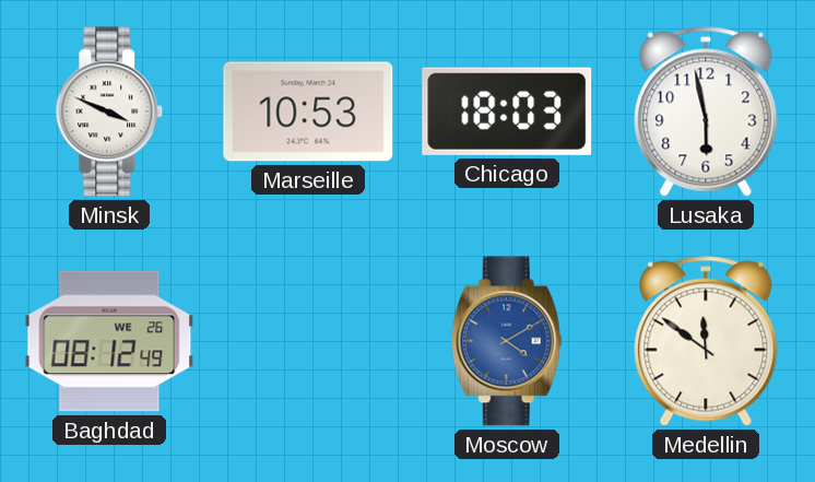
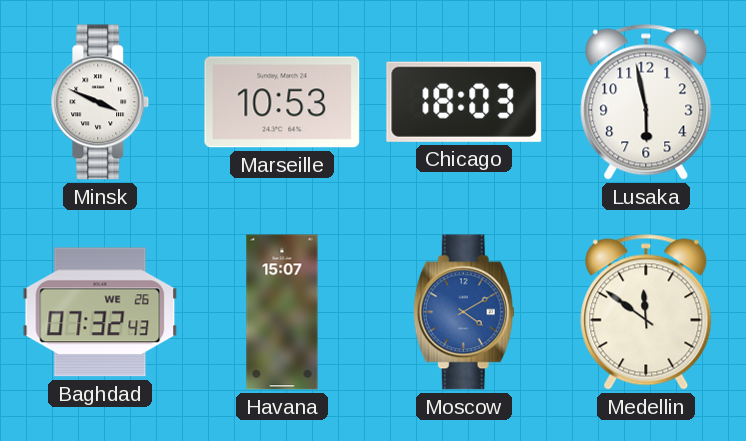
Baghdad: 08:12 -> 07:32 (100, 312)
Havana: none -> 15:07 (282, 312)
